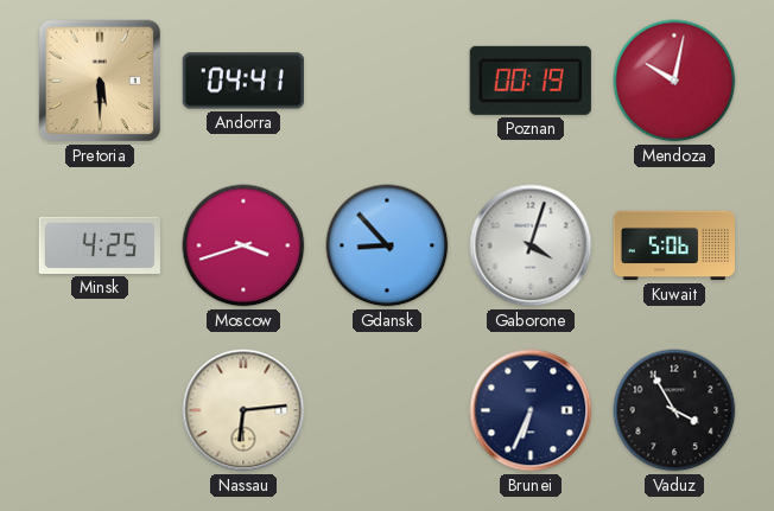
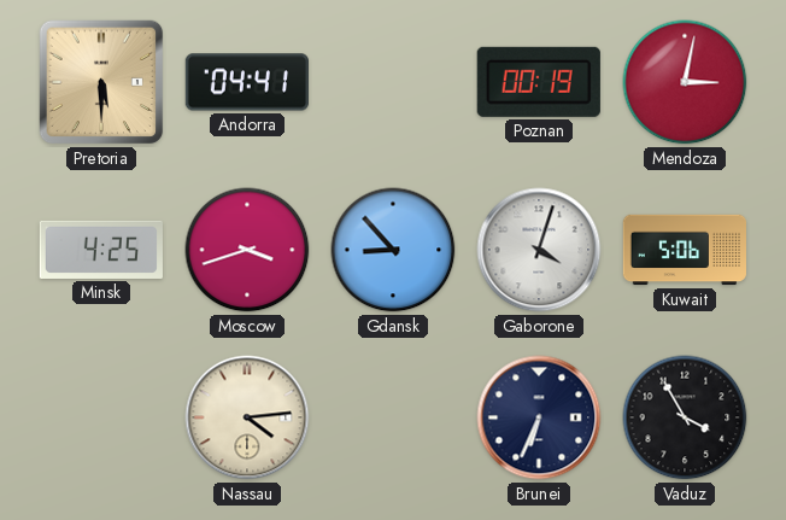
Mendoza: 10:02 -> 3:02 (685, 82)
Nassau: 6:14 -> 4:14 (247, 417)
